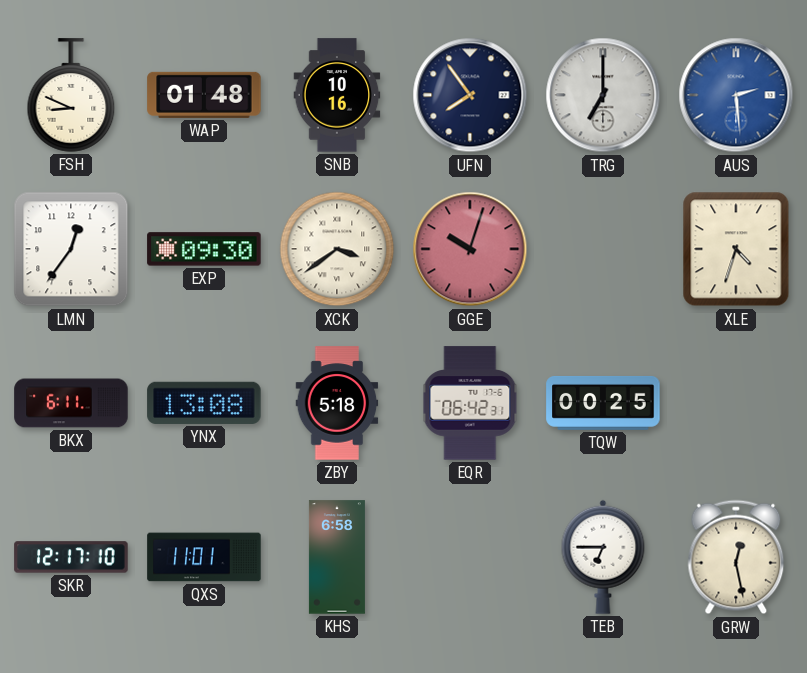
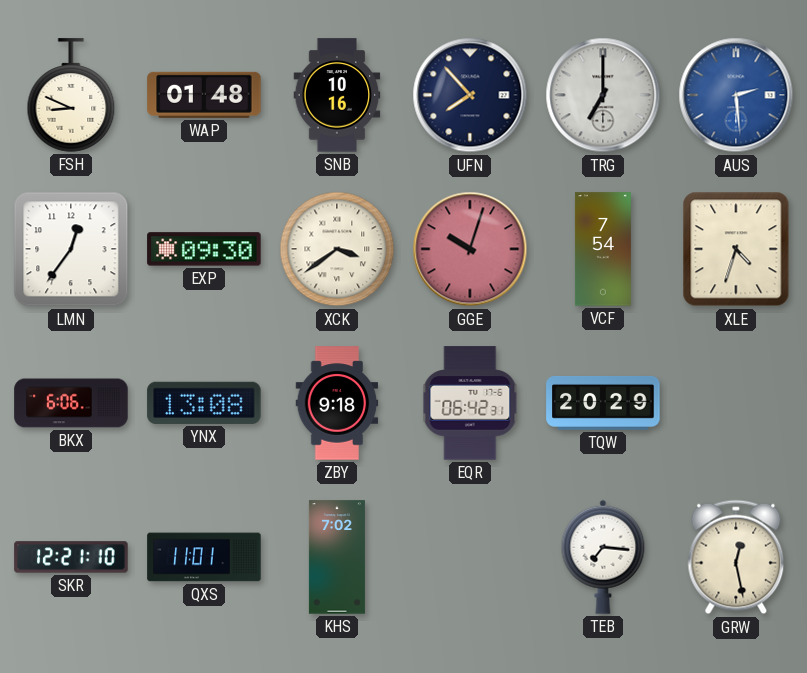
UFN: 7:54 -> 7:53 (470, 95)
VCF: none -> 7:54 (603, 249)
BKX: 6:11 -> 6:06 (71, 403)
ZBY: 5:18 -> 9:18 (337, 403)
TQW: 00:25 -> 20:29 (603, 403)
SKR: 12:17 -> 12:21 (71, 557)
KHS: 6:58 -> 7:02 (337, 557)
TEB: 6:45 -> 7:16 (603, 557)
